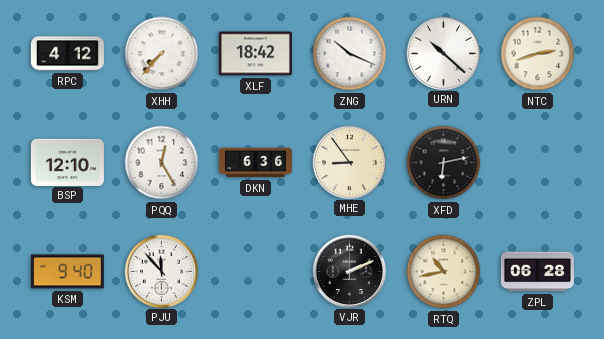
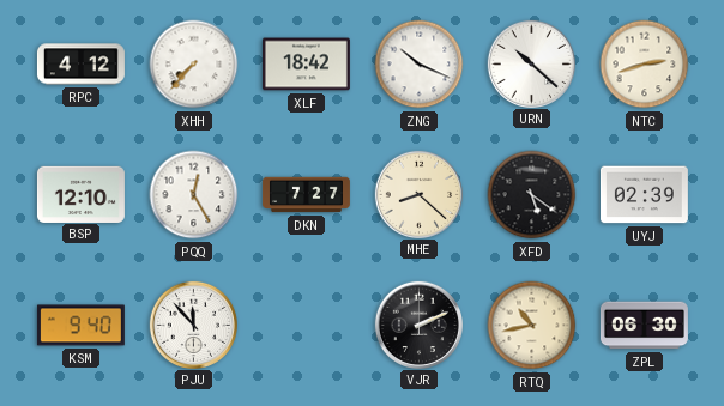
DKN: 6:36 -> 7:27 (306, 195)
MHE: 8:54 -> 8:22 (418, 194)
XFD: 6:13 -> 5:21 (532, 195)
UYJ: none -> 02:39 (644, 195)
ZPL: 06:28 -> 06:30 (644, 326)
